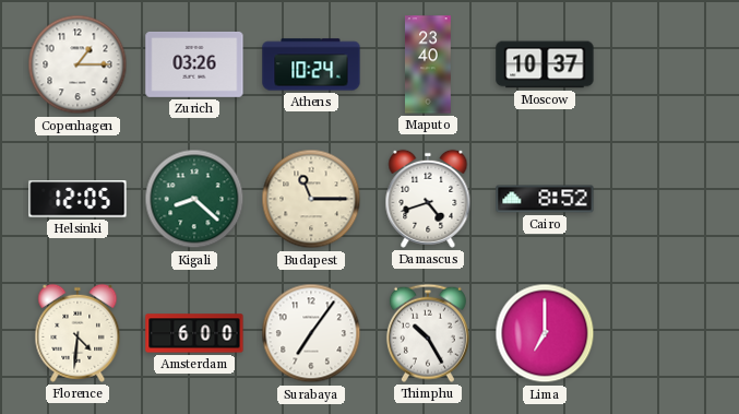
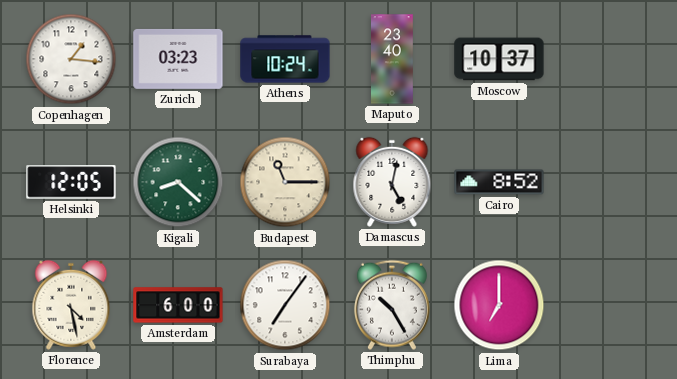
Copenhagen: 1:15 -> 1:16 (71, 59)
Zurich: 03:26 -> 03:23 (178, 59)
Damascus: 4:42 -> 5:02 (392, 182)
Florence: 4:31 -> 4:28 (71, 305)
